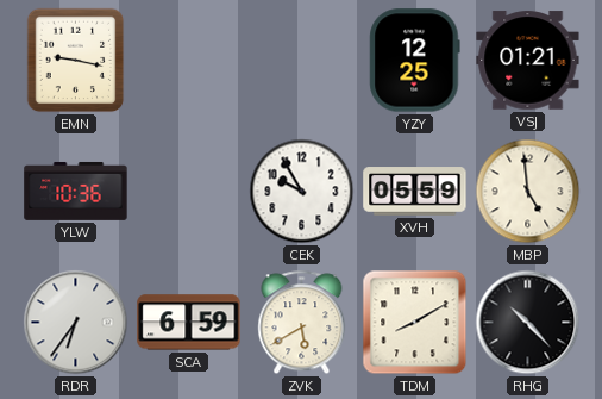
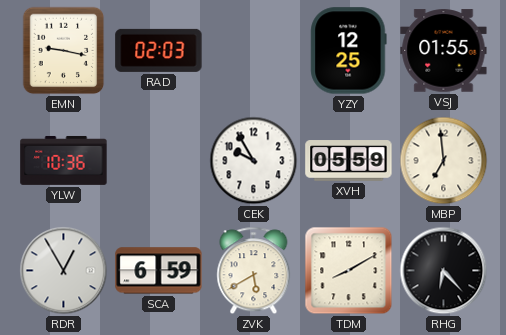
RAD: none -> 02:03 (159, 50)
VSJ: 01:21 -> 01:55 (444, 51)
MBP: 4:59 -> 6:59 (444, 161)
RDR: 6:36 -> 12:55 (64, 271)
RHG: 10:23 -> 6:23 (444, 271)
